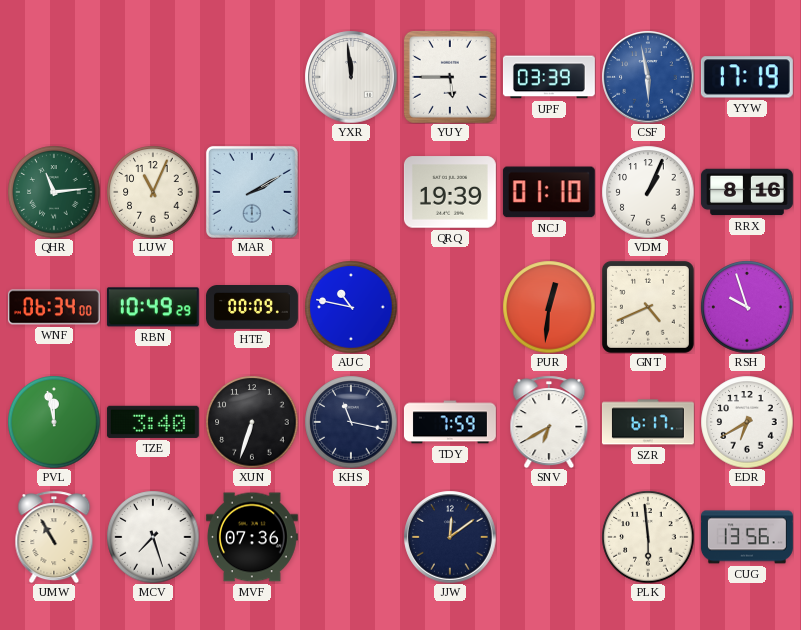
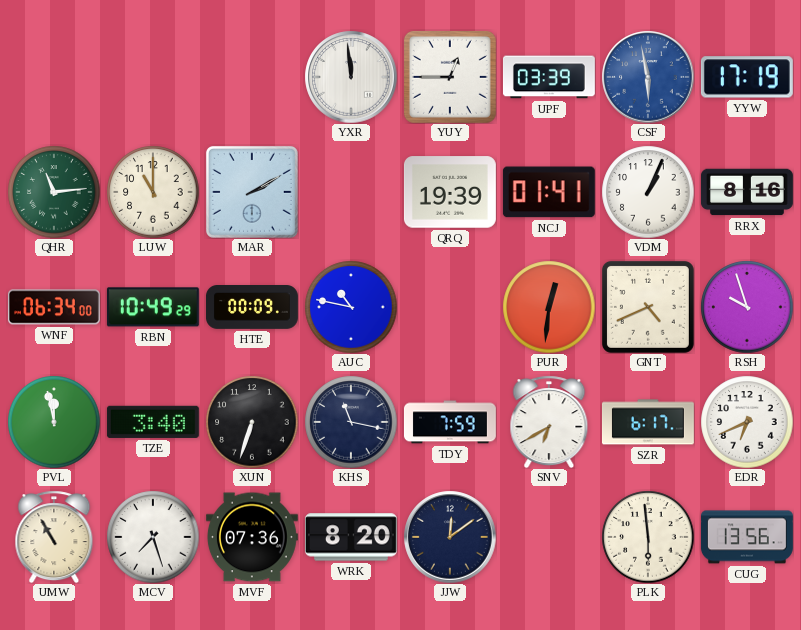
YUY: 5:45 -> 12:45 (450, 77)
LUW: 11:04 -> 11:00 (153, 192)
NCJ: 01:10 -> 01:41 (549, 192)
EDR: 6:40 -> 6:41 (747, 422)
WRK: none -> 8:20 (351, 537)
